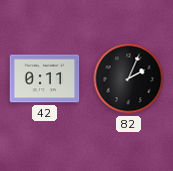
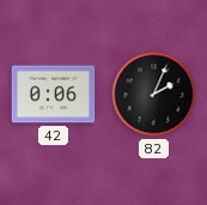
42: 0:11 -> 0:06 (54, 95)
